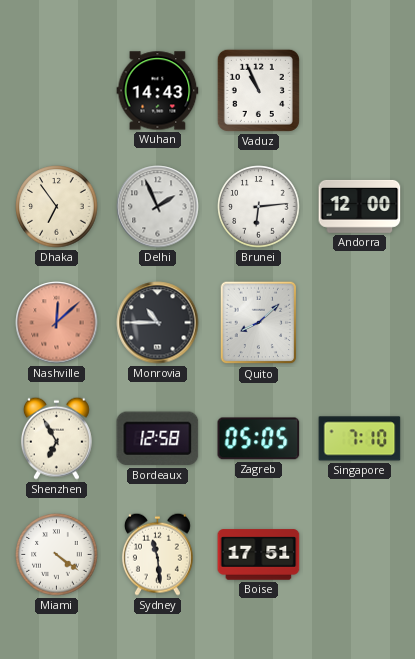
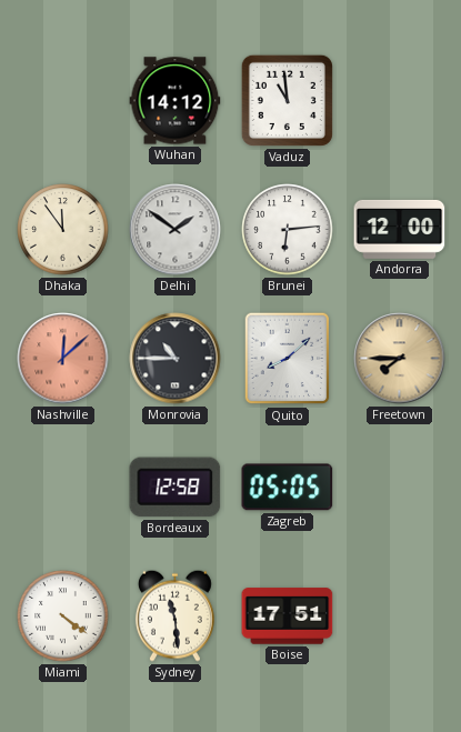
Wuhan: 14:43 -> 14:12 (176, 101)
Vaduz: 10:56 -> 10:59 (287, 100)
Dhaka: 6:54 -> 11:54 (63, 230)
Delhi: 1:56 -> 1:51 (176, 230)
Freetown: none -> 7:45 (400, 359)
Shenzhen: 6:55 -> none (56, 438)
Singapore: 7:10 -> none (360, 439)
